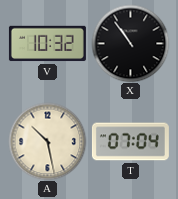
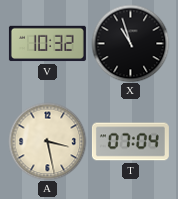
X: 10:54 -> 10:57 (130, 43)
A: 10:28 -> 3:28 (47, 141)
